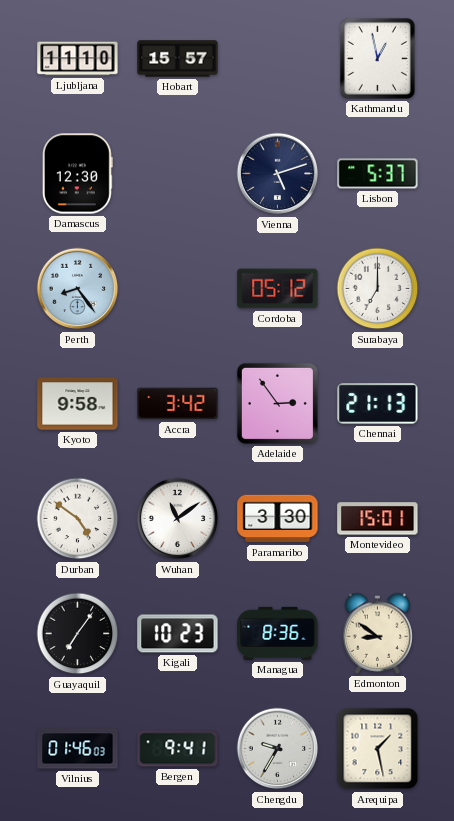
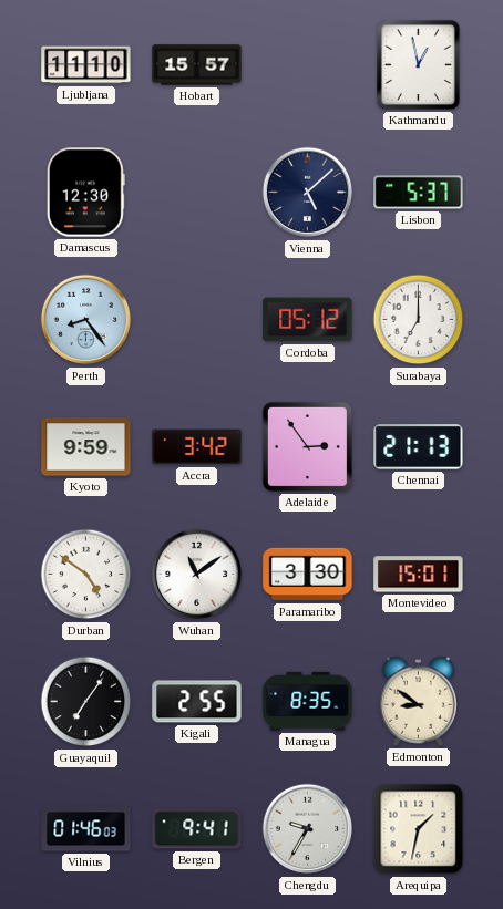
Vienna: 5:12 -> 5:08 (308, 193)
Kyoto: 9:58 -> 9:59 (86, 447)
Kigali: 10:23 -> 2:55 (197, 702)
Managua: 8:36 -> 8:35 (308, 701)
Arequipa: 1:28 -> 1:32 (419, 829)
